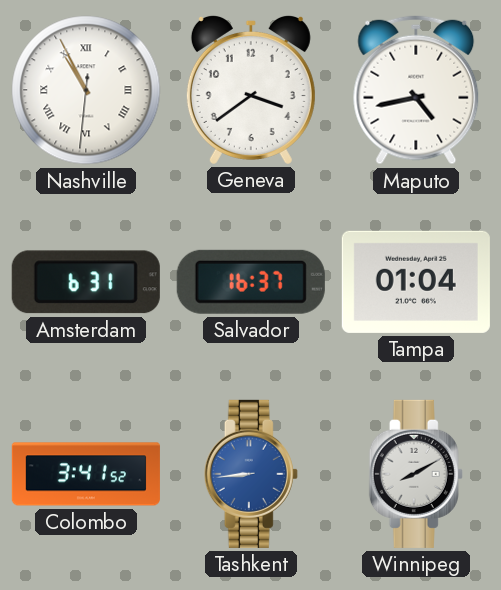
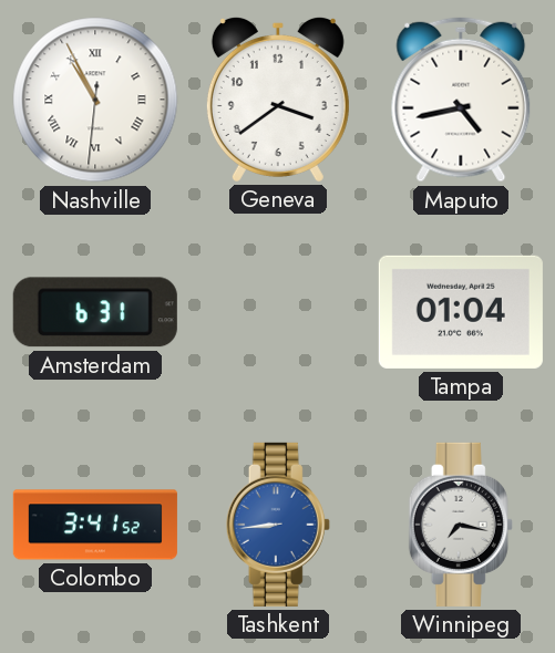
Salvador: 16:37 -> none (251, 282)
Winnipeg: 8:10 -> 7:17 (461, 525)
